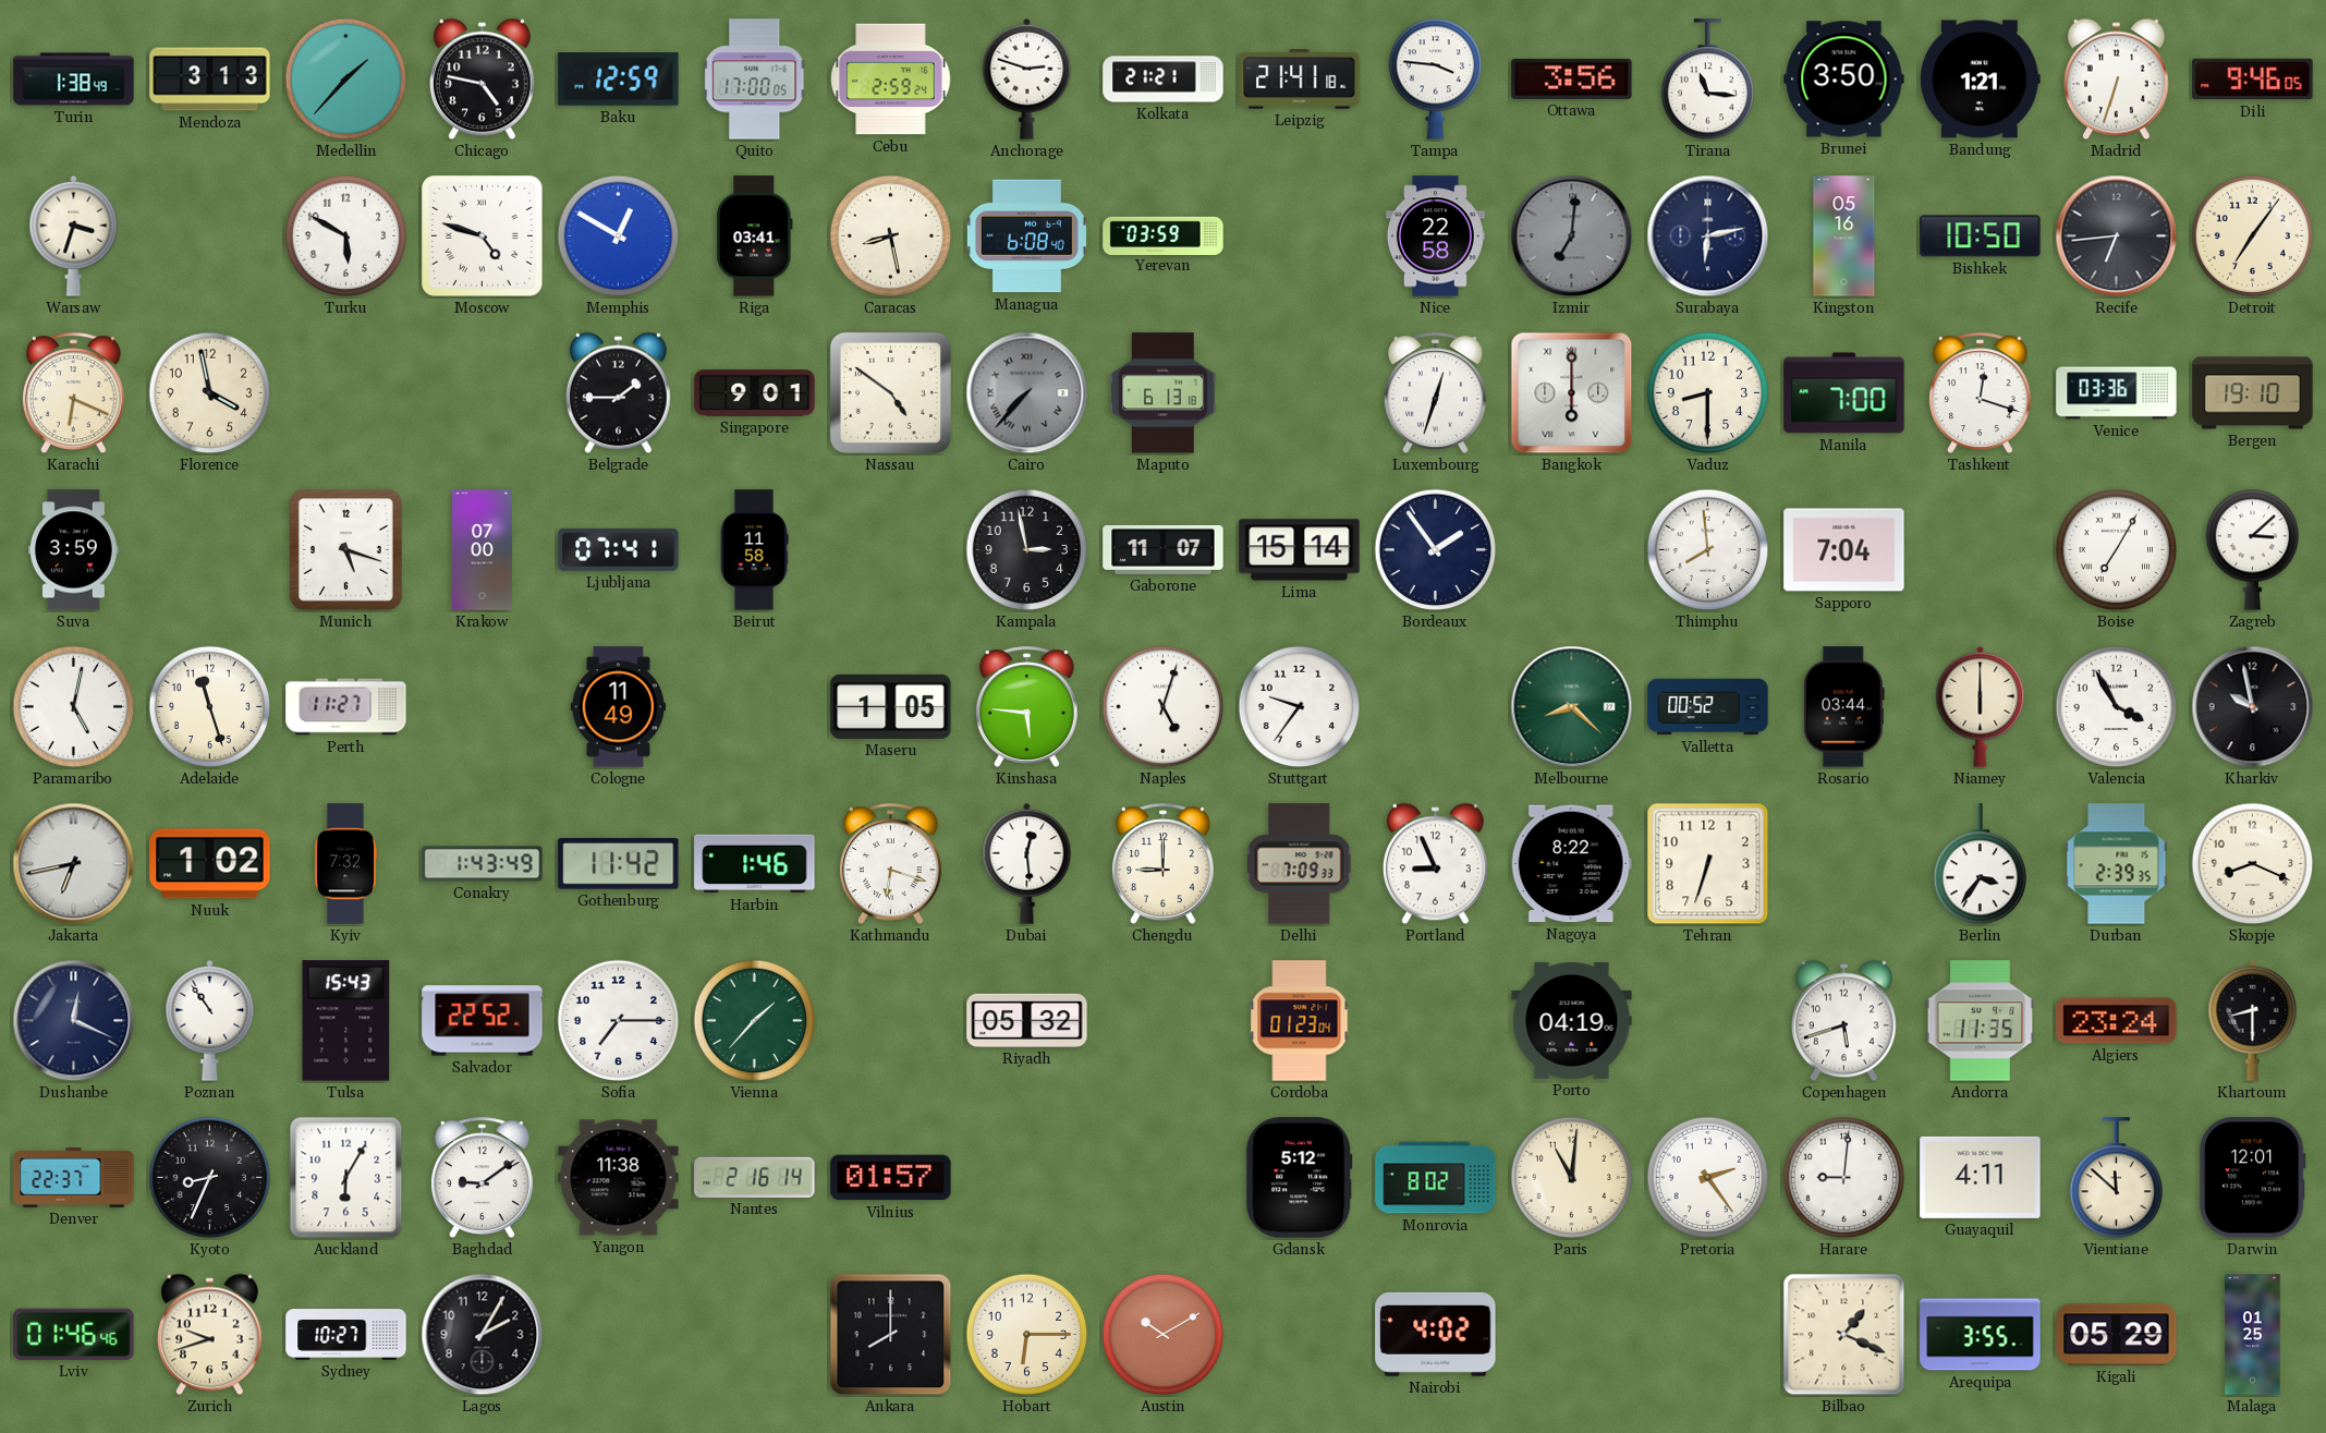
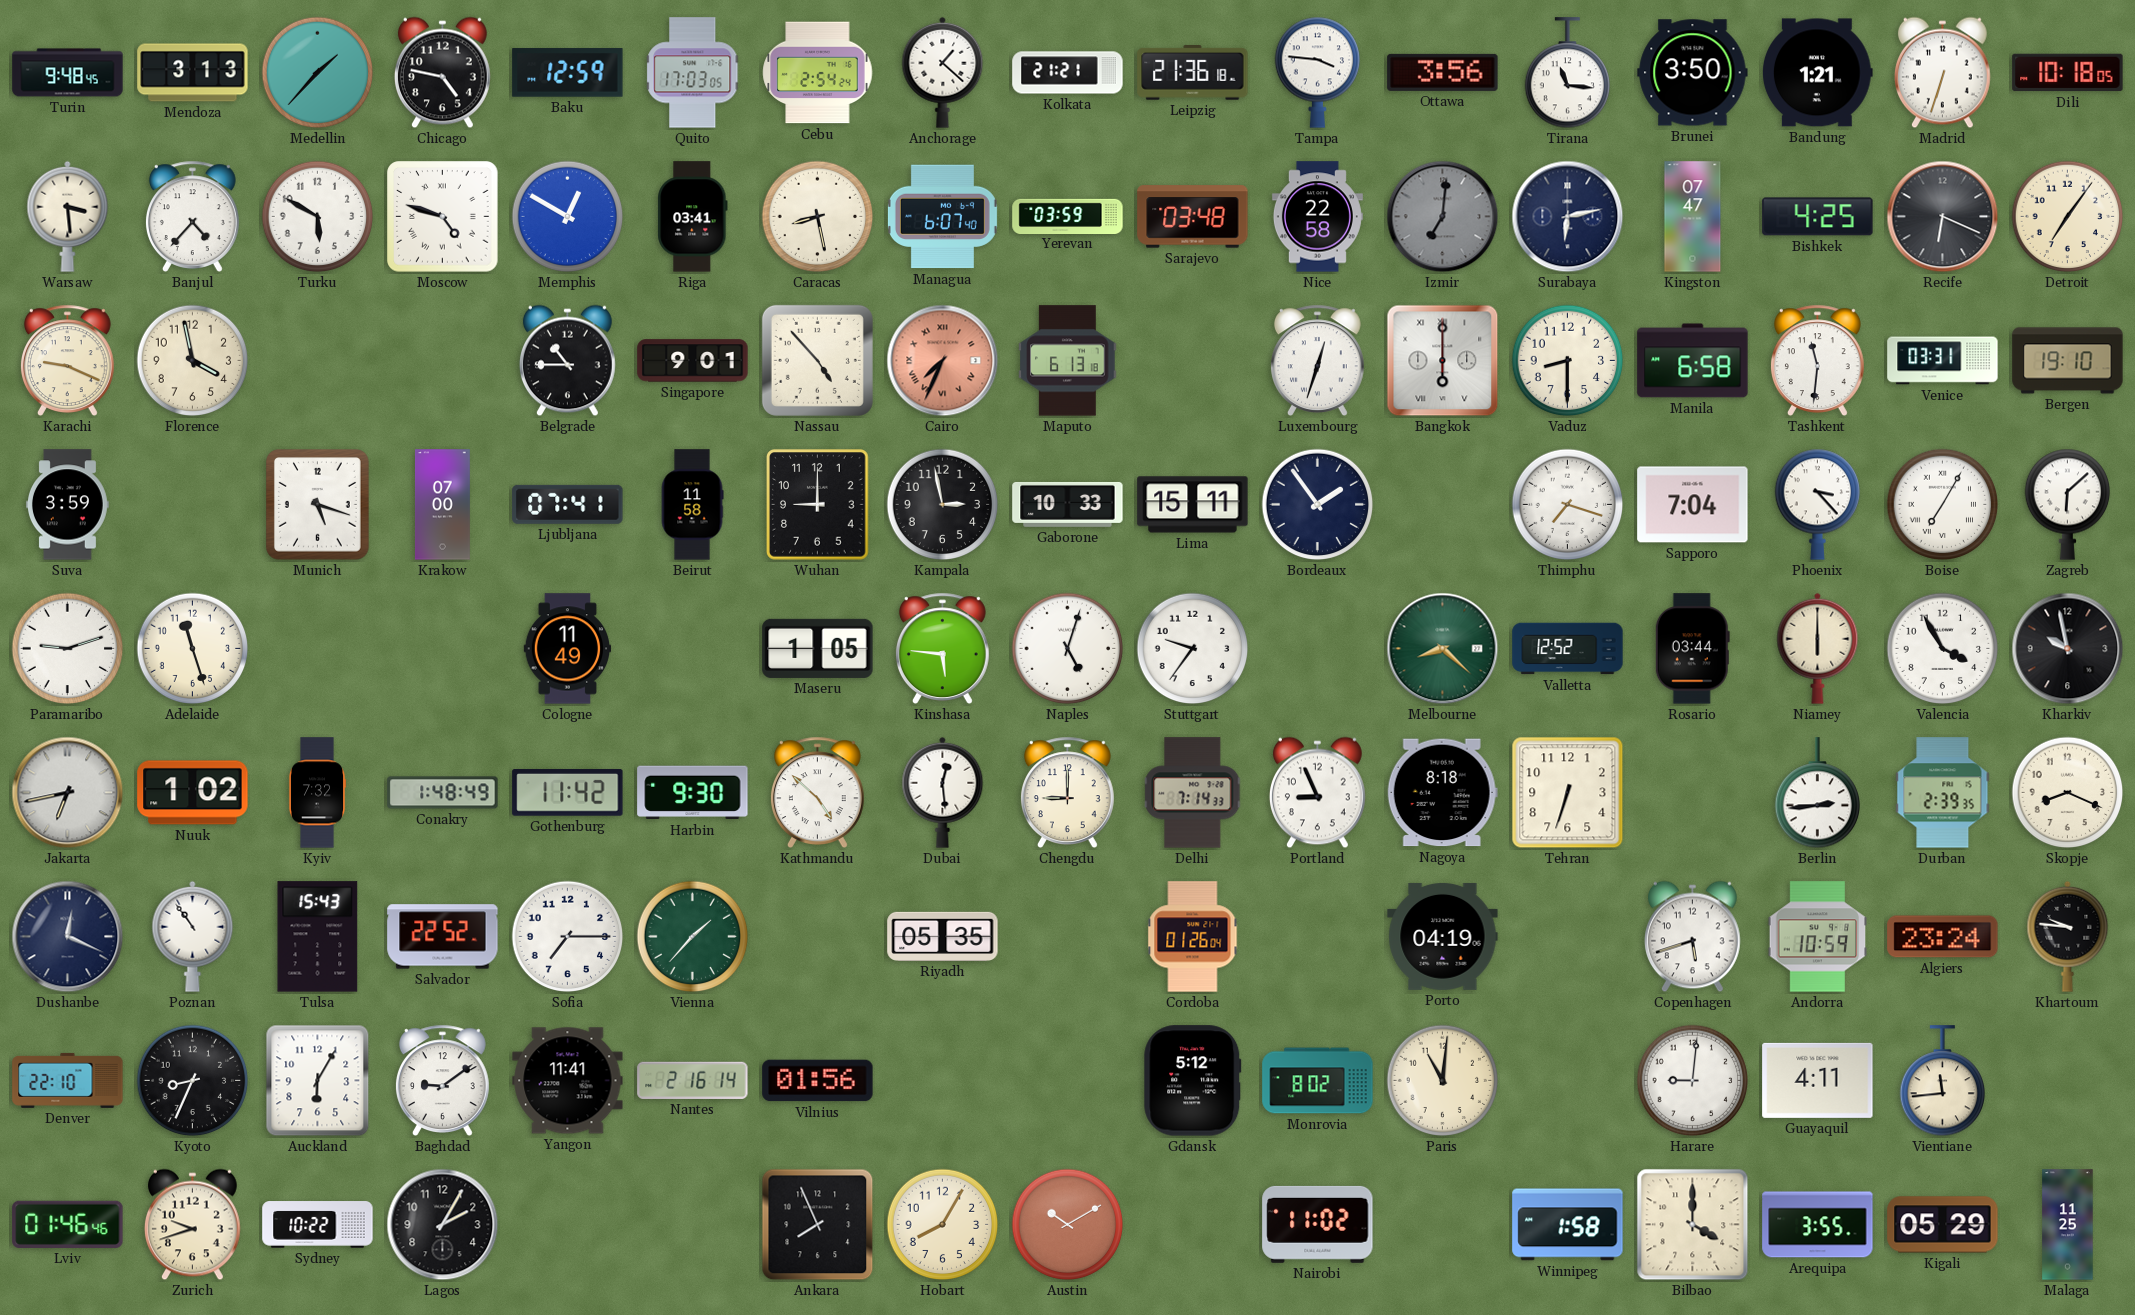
Turin: 1:38 -> 9:48 (68, 73)
Quito: 17:00 -> 17:03 (693, 73)
Cebu: 2:59 -> 2:54 (818, 73)
Anchorage: 2:48 -> 1:22 (943, 72)
Leipzig: 21:41 -> 21:36 (1193, 73)
Dili: 9:46 -> 10:18 (2068, 73)
Warsaw: 3:33 -> 3:29 (68, 216)
Banjul: none -> 4:37 (192, 216)
Managua: 6:08 -> 6:07 (942, 217)
Sarajevo: none -> 03:48 (1193, 217)
Kingston: 05:16 -> 07:47 (1693, 217)
Bishkek: 10:50 -> 4:25 (1818, 217)
Recife: 6:44 -> 6:19 (1943, 217)
Karachi: 6:19 -> 9:19 (67, 360)
Belgrade: 1:45 -> 10:45 (567, 361)
Nassau: 4:51 -> 4:53 (817, 360)
Cairo: 7:37 -> 7:34 (943, 361)
Cairo dial: grey -> salmon (943, 361)
Manila: 7:00 -> 6:58 (1693, 361)
Tashkent: 12:18 -> 11:31 (1817, 360)
Venice: 03:36 -> 03:31 (1943, 361)
Wuhan: none -> 9:00 (818, 505)
Gaborone: 11:07 -> 10:33 (1068, 504)
Lima: 15:14 -> 15:11 (1193, 505)
Thimphu: 7:59 -> 7:18 (1568, 505)
Phoenix: none -> 3:23 (1817, 504)
Zagreb: 3:08 -> 6:08 (2067, 504)
Paramaribo: 5:02 -> 9:12 (68, 649)
Perth: 11:27 -> none (346, 707)
Valletta: 00:52 -> 12:52 (1568, 649)
Conakry: 1:43 -> 1:48 (443, 793)
Harbin: 1:46 -> 9:30 (693, 793)
Kathmandu: 6:18 -> 4:52 (817, 792)
Delhi: 7:09 -> 7:14 (1193, 793)
Nagoya: 8:22 -> 8:18 (1442, 793)
Berlin: 3:36 -> 2:44 (1817, 793)
Riyadh: 05:32 -> 05:35 (943, 936)
Cordoba: 01:23 -> 01:26 (1193, 937)
Andorra: 11:35 -> 10:59 (1818, 937)
Khartoum: 8:30 -> 9:46 (2068, 936)
Denver: 22:37 -> 22:10 (68, 1080)
Yangon: 11:38 -> 11:41 (568, 1081)
Vilnius: 01:57 -> 01:56 (818, 1081)
Pretoria: 2:24 -> none (1708, 1178)
Vientiane: 11:52 -> 11:44 (1942, 1081)
Darwin: 12:01 -> none (2253, 1178)
Sydney: 10:27 -> 10:22 (318, 1225)
Ankara: 8:00 -> 7:56 (818, 1225)
Hobart: 6:15 -> 8:05 (943, 1225)
Nairobi: 4:02 -> 11:02 (1318, 1224)
Winnipeg: none -> 1:58 (1568, 1225)
Bilbao: 1:19 -> 4:00 (1693, 1225)
Malaga: 01:25 -> 11:25 (2068, 1225)
